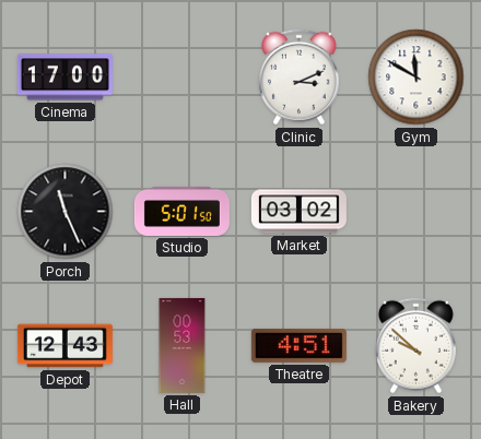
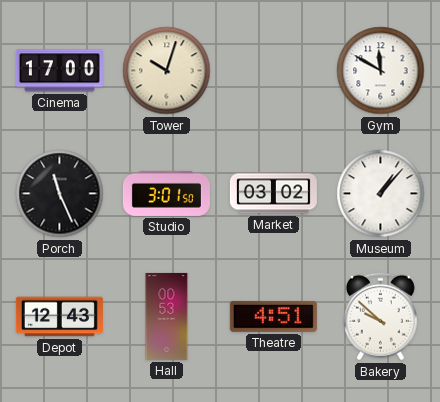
Tower: none -> 10:03 (167, 71)
Clinic: 3:11 -> none (298, 78)
Studio: 5:01 -> 3:01 (166, 193)
Museum: none -> 1:07 (381, 194)
